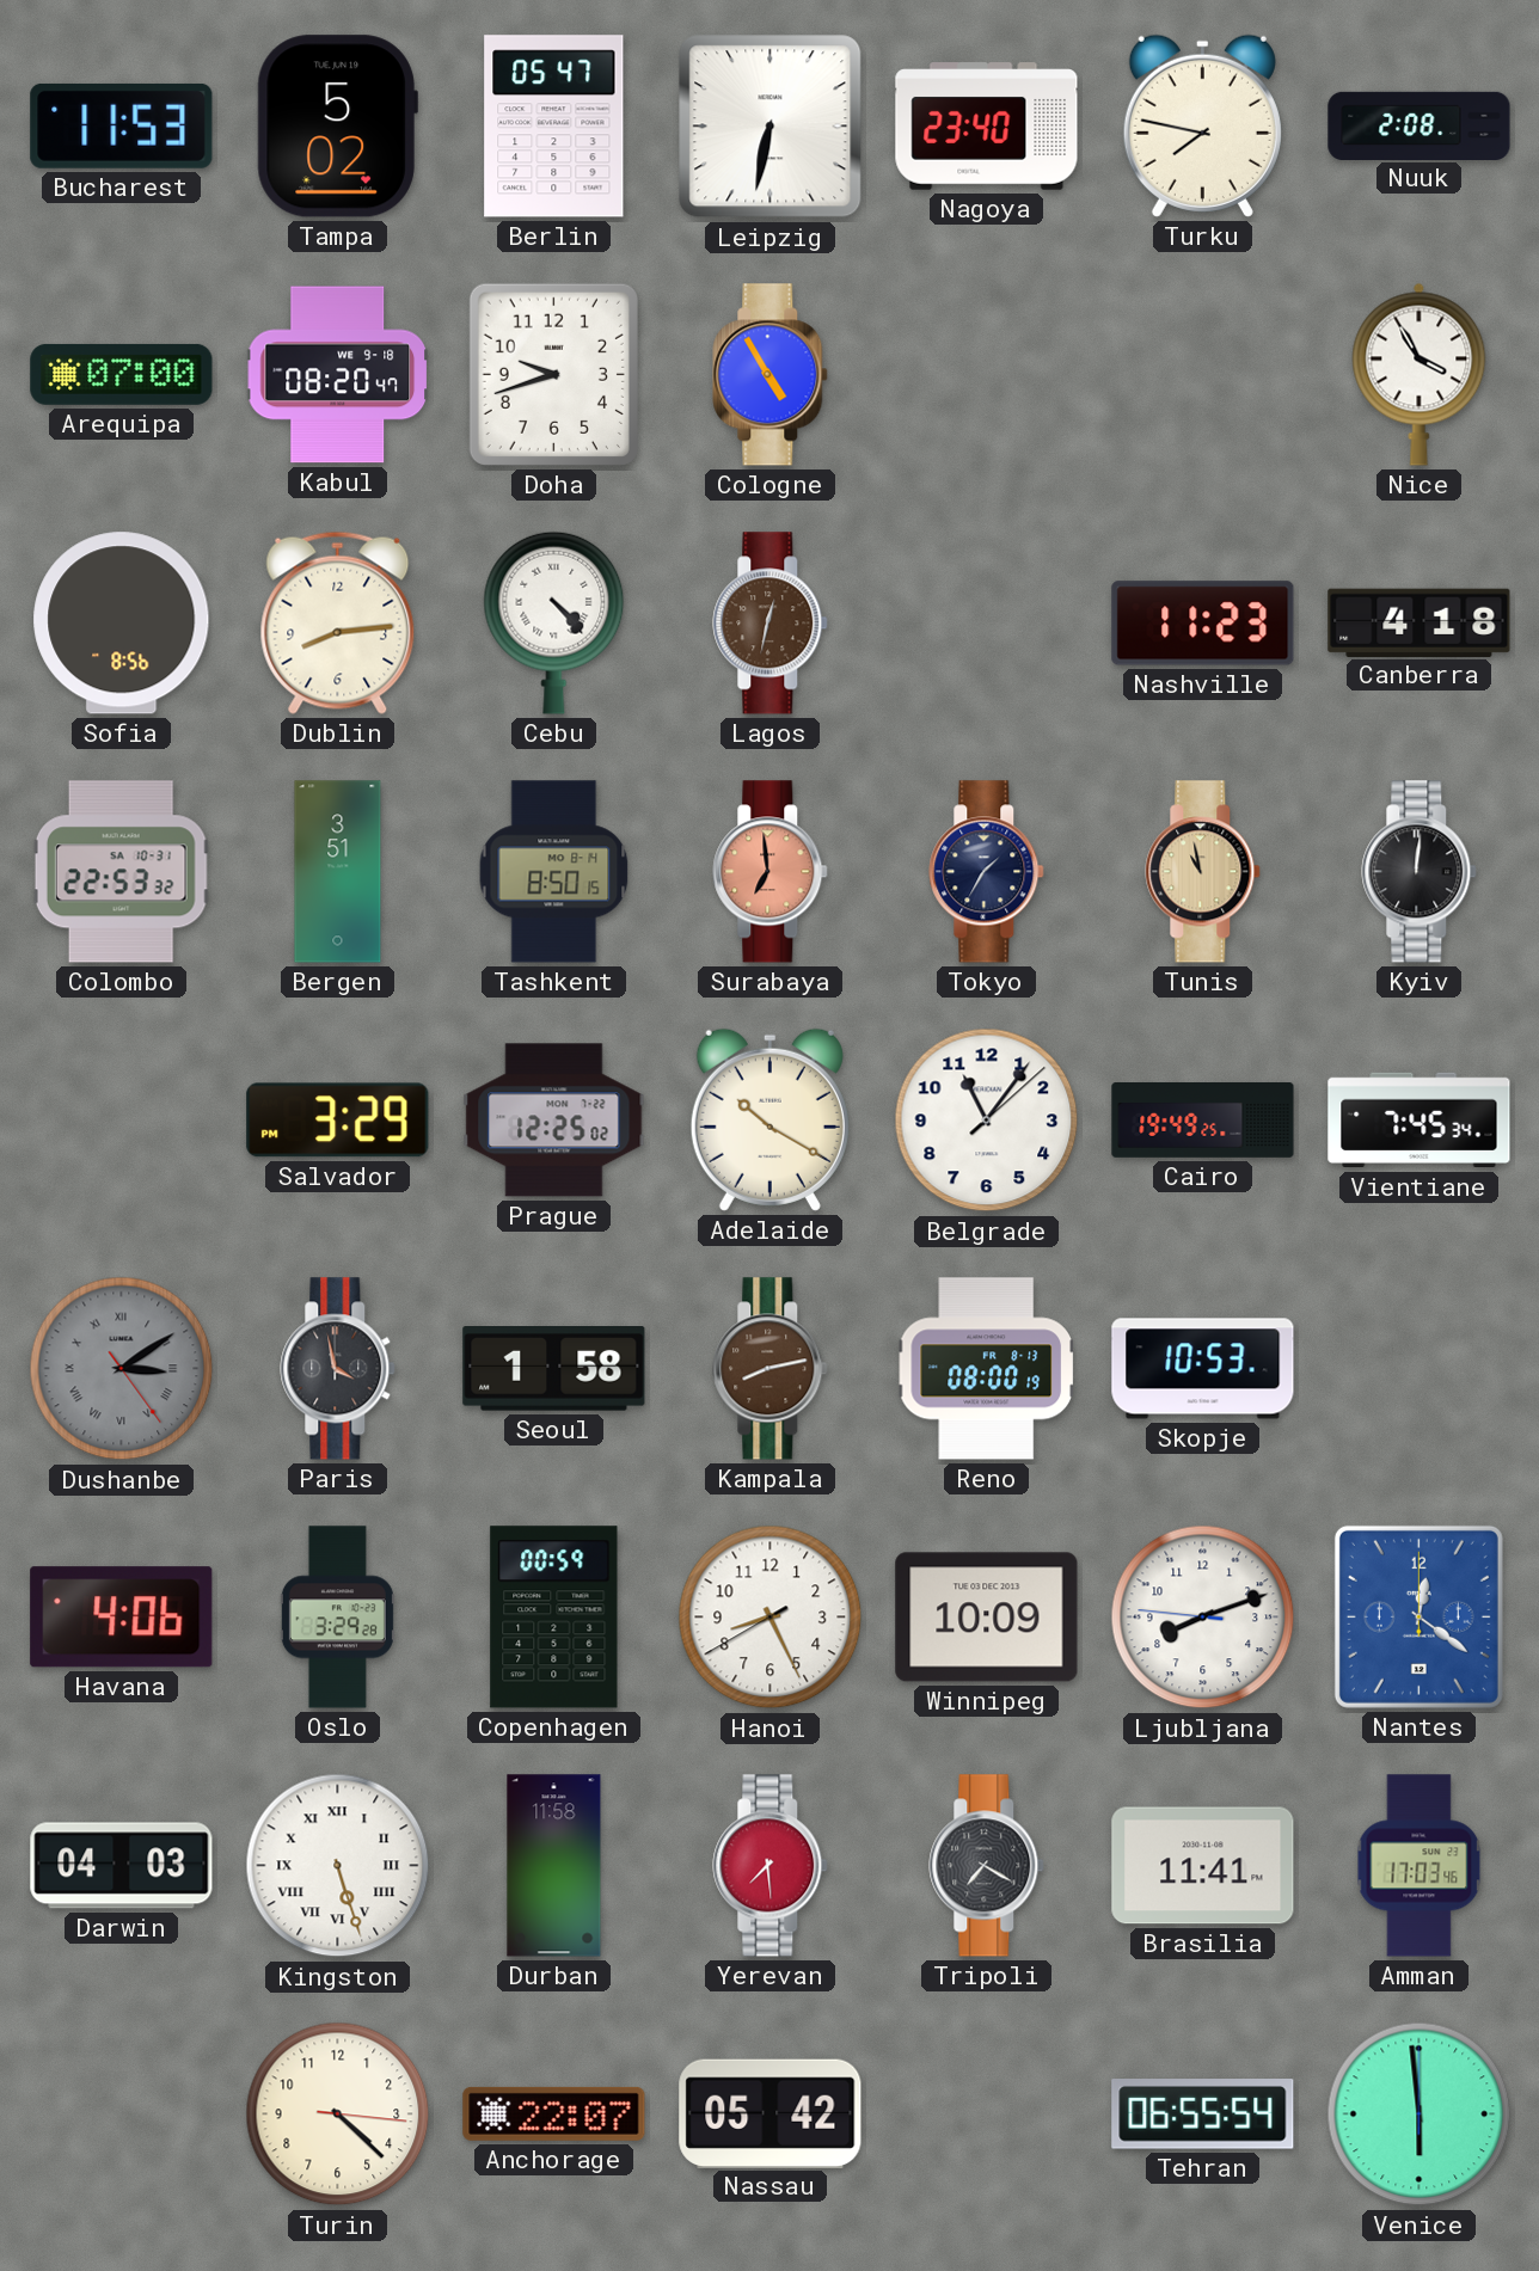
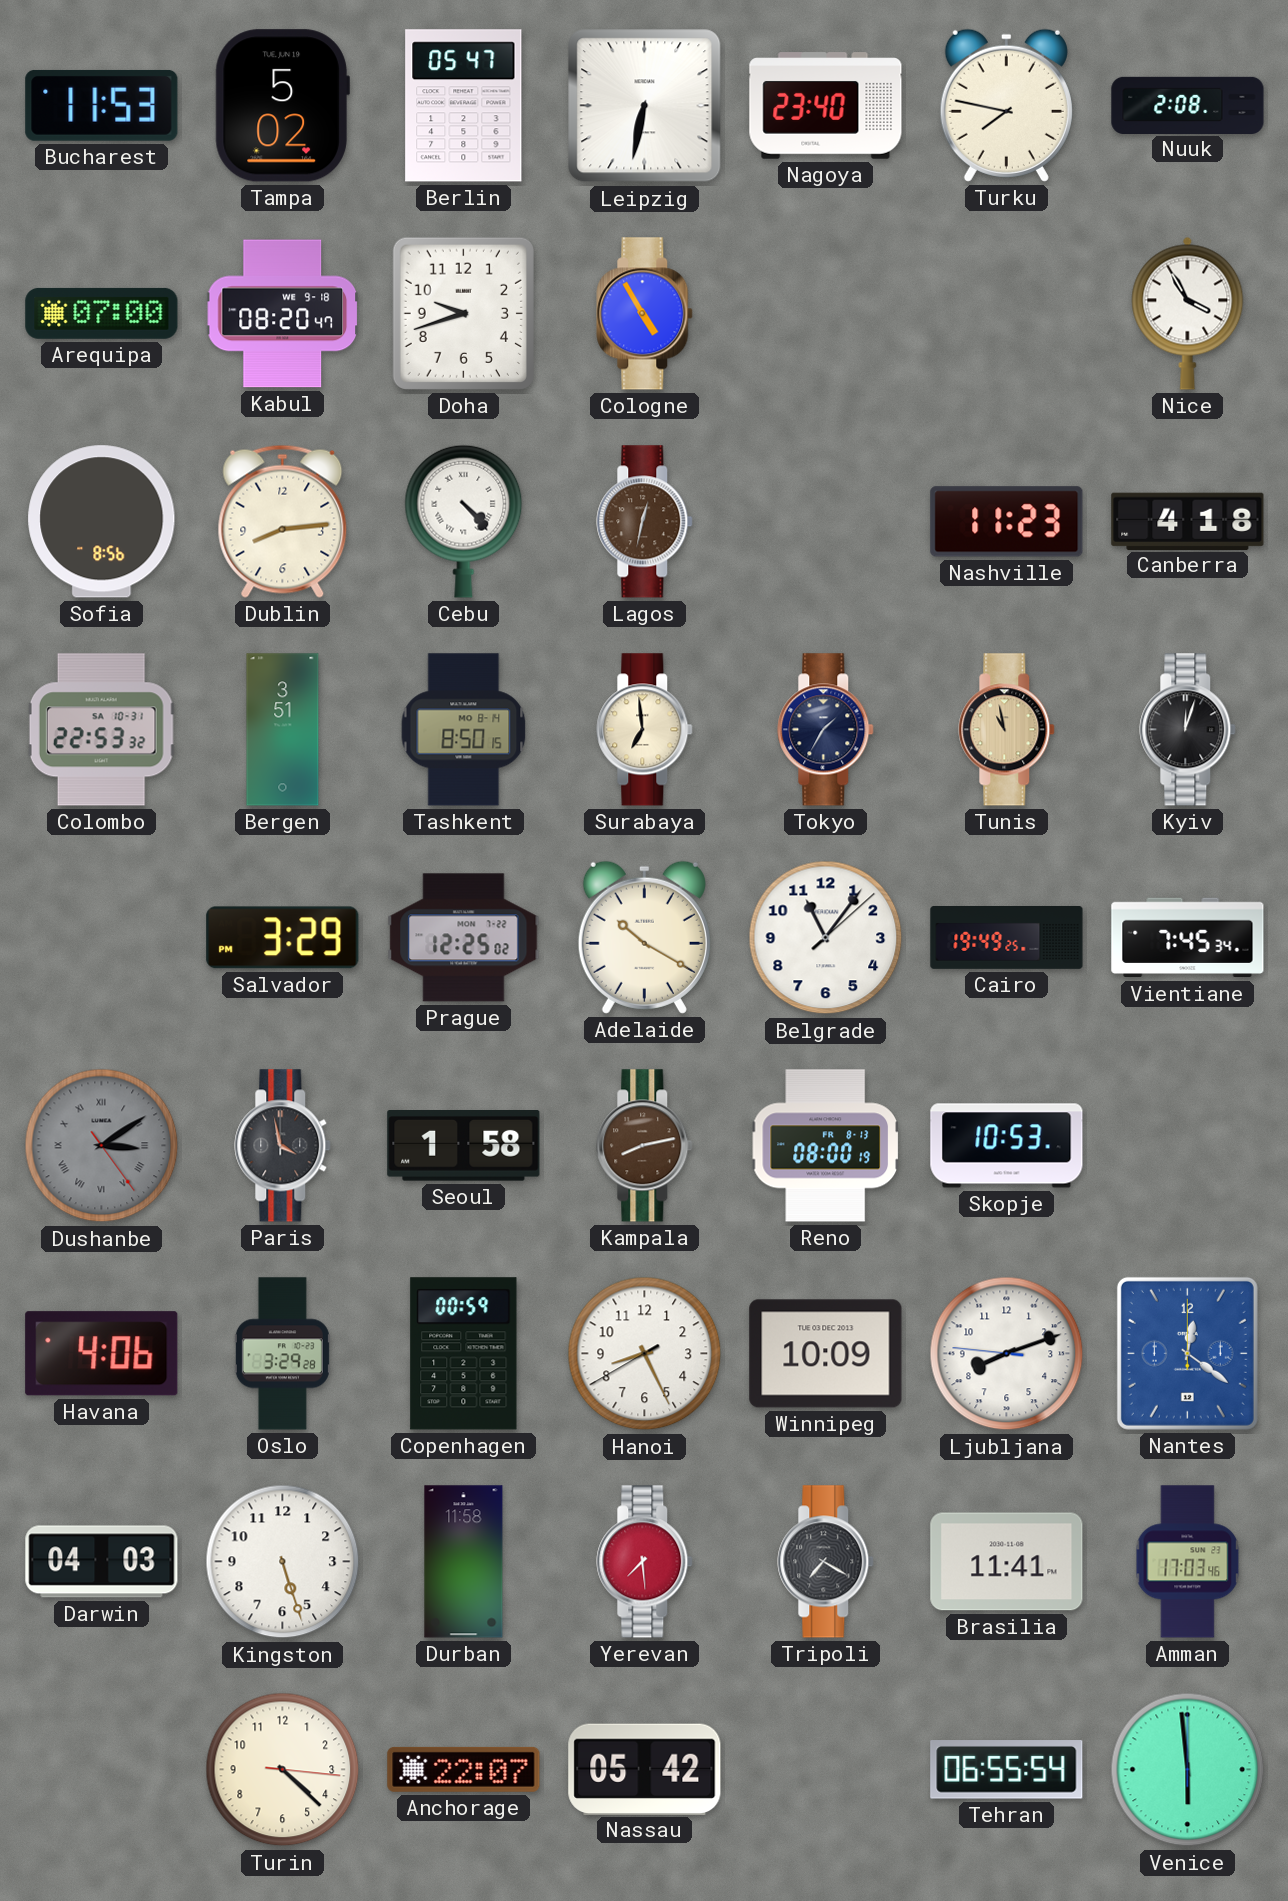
Surabaya dial: salmon -> cream (645, 730)
Kyiv: 12:01 -> 12:03 (1188, 730)
Kingston numerals: Roman -> Arabic (283, 1562)
